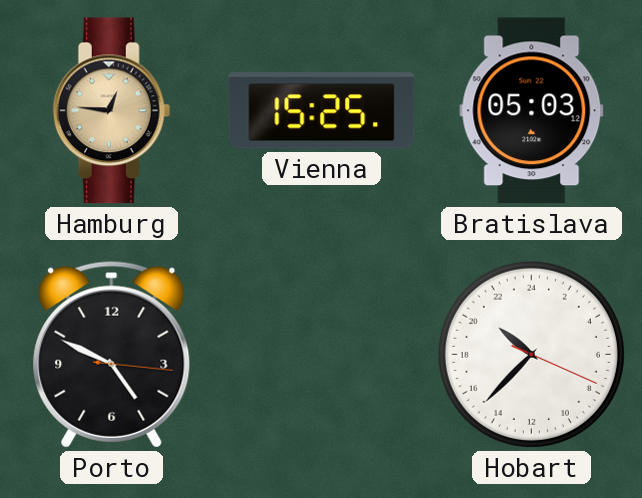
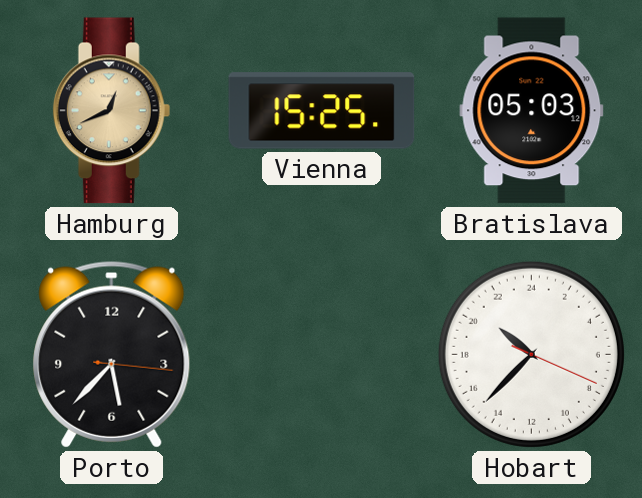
Hamburg: 12:46 -> 12:41 (112, 111)
Porto: 4:49 -> 5:37 (112, 354)
